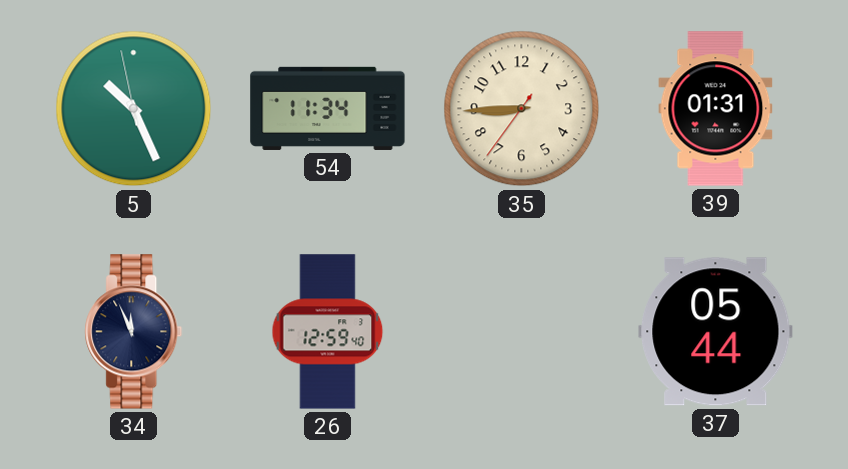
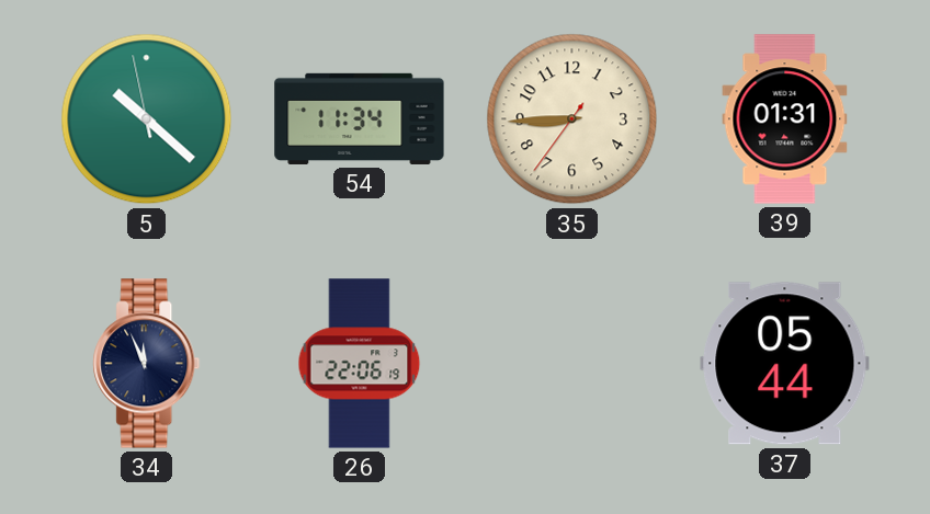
5: 10:25 -> 10:21 (147, 119)
26: 12:59 -> 22:06 (360, 364)
